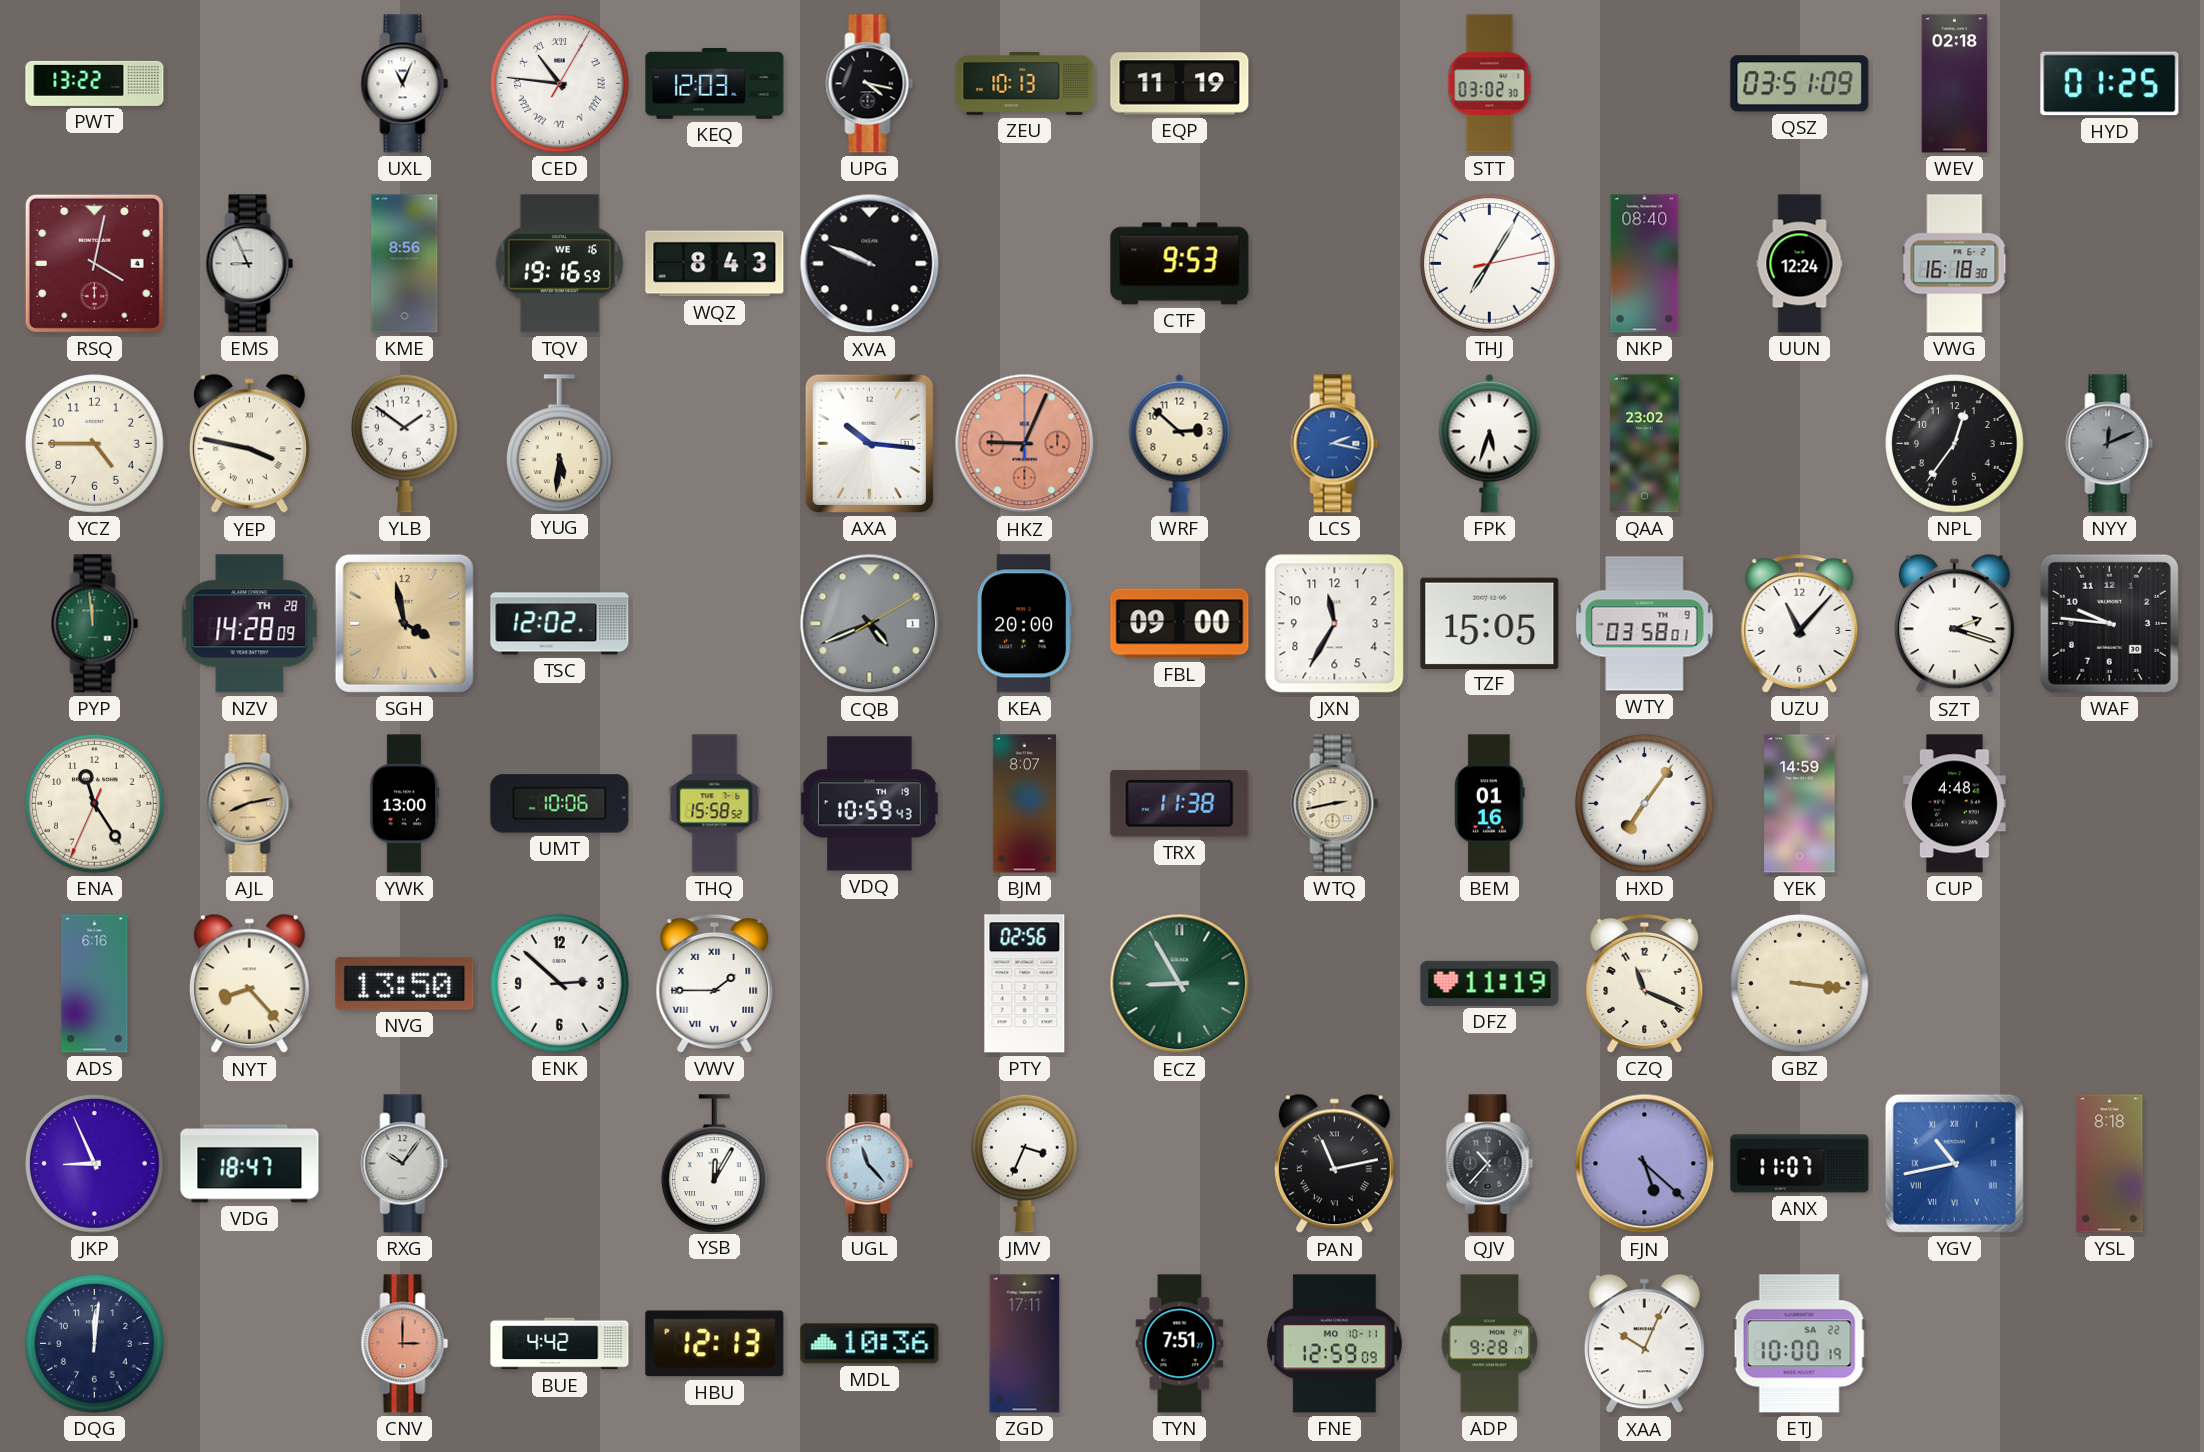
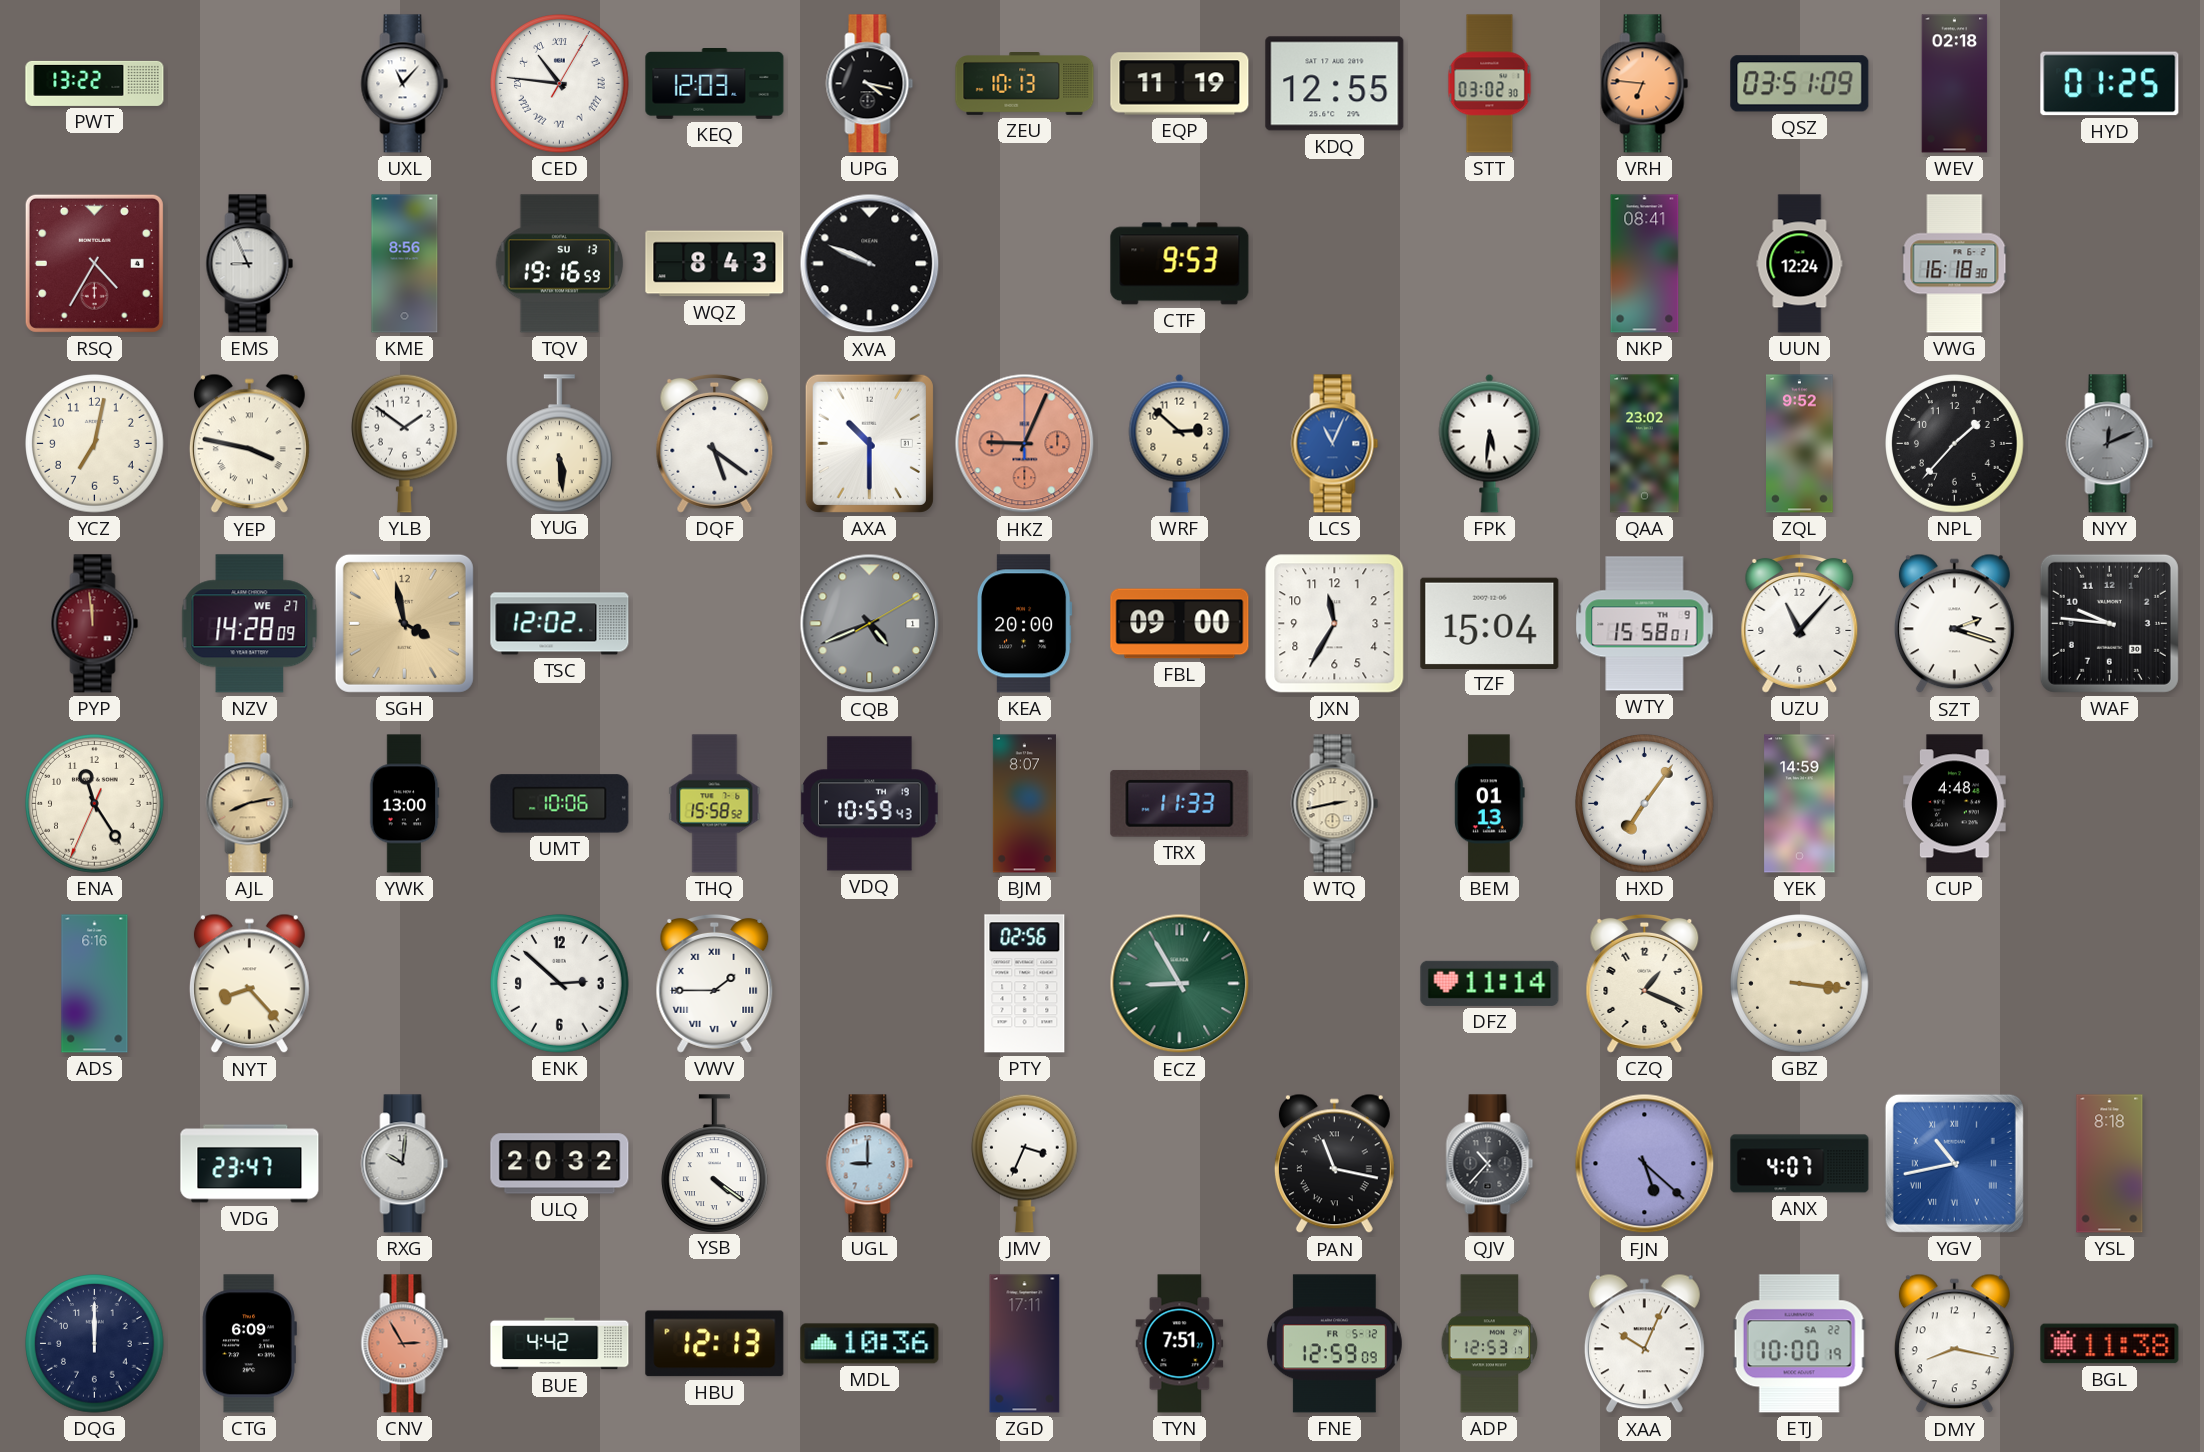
UXL: 11:04 -> 11:07 (405, 84)
KDQ: none -> 12:55 (1335, 84)
VRH: none -> 6:46 (1645, 84)
RSQ: 4:02 -> 4:35 (94, 263)
TQV date: WE 16 -> SU 13 (560, 264)
THJ: 7:05 -> none (1490, 264)
NKP: 08:40 -> 08:41 (1645, 264)
YCZ: 4:45 -> 7:02 (95, 444)
YUG: 5:31 -> 5:29 (560, 443)
DQF: none -> 5:21 (715, 443)
AXA: 10:16 -> 10:30 (869, 443)
LCS: 2:17 -> 11:04 (1335, 444)
FPK: 5:33 -> 5:31 (1490, 443)
ZQL: none -> 9:52 (1800, 444)
NPL: 12:36 -> 1:37 (1955, 444)
PYP dial: green -> burgundy (95, 624)
NZV date: TH 28 -> WE 27 (250, 624)
TZF: 15:05 -> 15:04 (1490, 623)
WTY: 03:58 -> 15:58 (1645, 624)
TRX: 11:38 -> 11:33 (1180, 803)
BEM: 01:16 -> 01:13 (1490, 804)
NVG: 13:50 -> none (405, 983)
DFZ: 11:19 -> 11:14 (1490, 983)
CZQ: 11:19 -> 1:19 (1645, 983)
JKP: 8:56 -> none (95, 1164)
VDG: 18:47 -> 23:47 (250, 1164)
RXG: 10:06 -> 10:01 (405, 1164)
ULQ: none -> 20:32 (560, 1164)
YSB: 12:05 -> 4:21 (715, 1163)
UGL: 11:23 -> 9:00 (870, 1164)
PAN: 11:13 -> 11:17 (1334, 1164)
ANX: 11:07 -> 4:07 (1800, 1164)
DQG: 12:01 -> 12:00 (95, 1344)
CTG: none -> 6:09 (249, 1344)
CNV: 3:00 -> 2:55 (405, 1344)
FNE date: MO 10-11 -> FR 5-12 (1334, 1344)
ADP: 9:28 -> 12:53 (1490, 1344)
DMY: none -> 8:17 (1954, 1344)
BGL: none -> 11:38 (2110, 1344)
